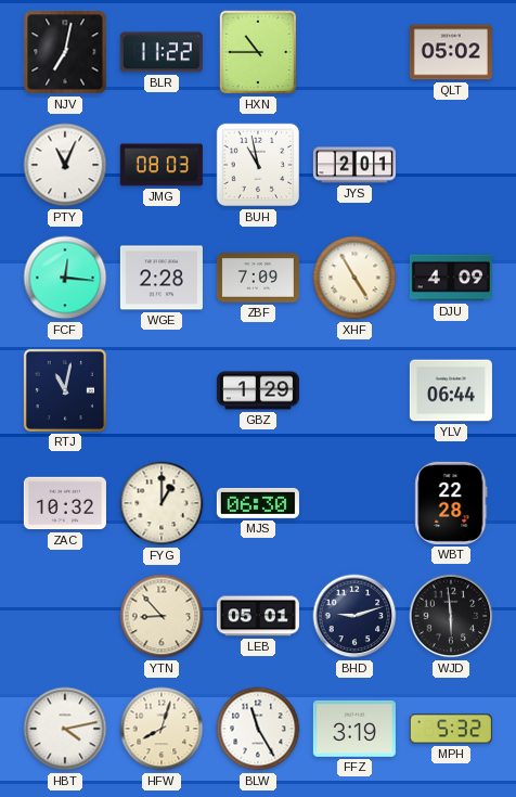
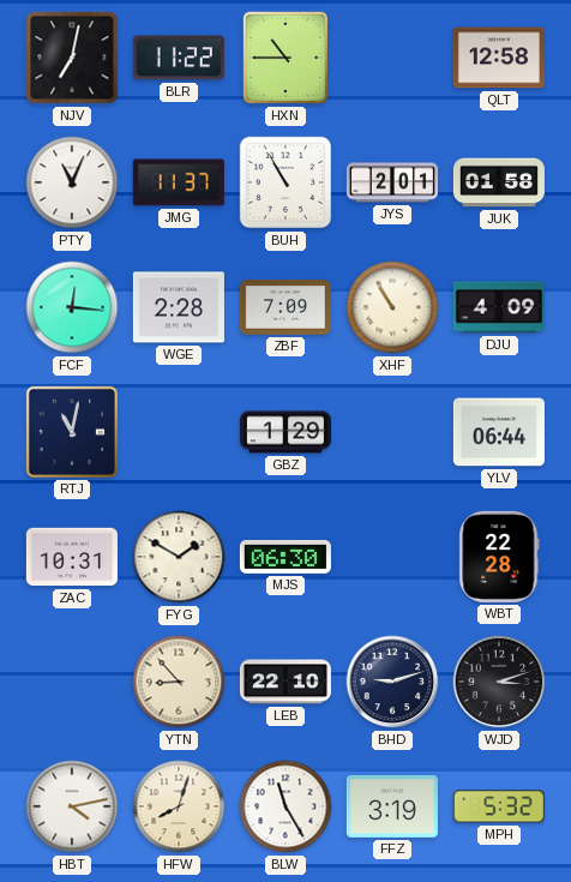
QLT: 05:02 -> 12:58 (499, 58)
JMG: 08:03 -> 11:37 (179, 182)
BUH: 10:58 -> 10:55 (285, 182)
JUK: none -> 01:58 (499, 182)
XHF: 4:55 -> 10:55 (392, 307)
ZAC: 10:32 -> 10:31 (72, 557)
FYG: 1:00 -> 1:50 (179, 557)
LEB: 05:01 -> 22:10 (285, 682)
WJD: 5:59 -> 3:12 (499, 682)
